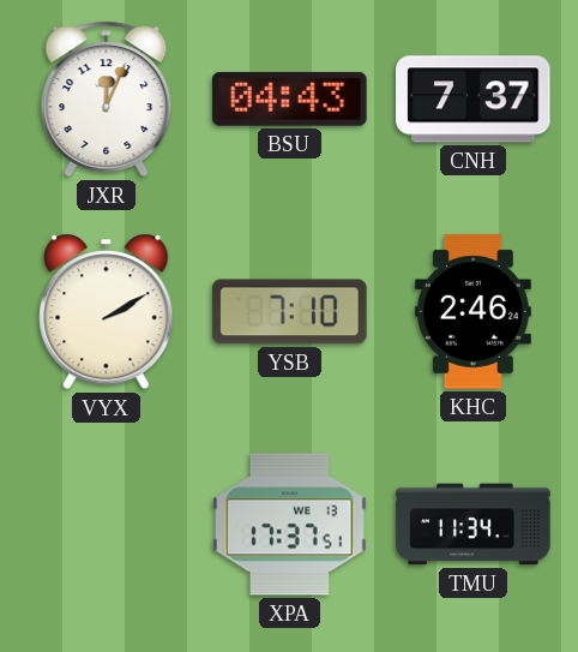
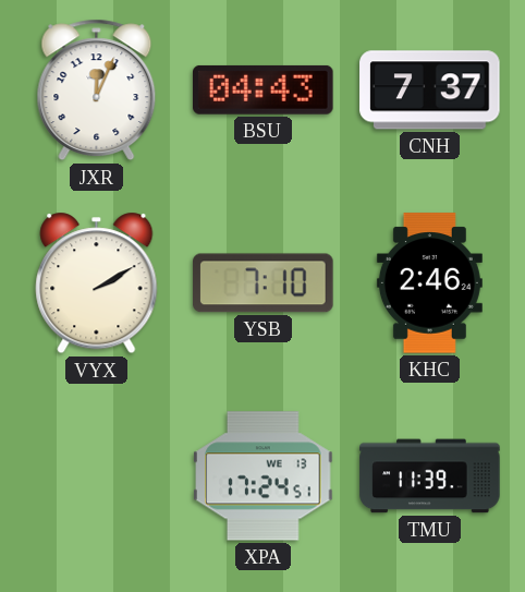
XPA: 17:37 -> 17:24 (264, 476)
TMU: 11:34 -> 11:39 (430, 476)
